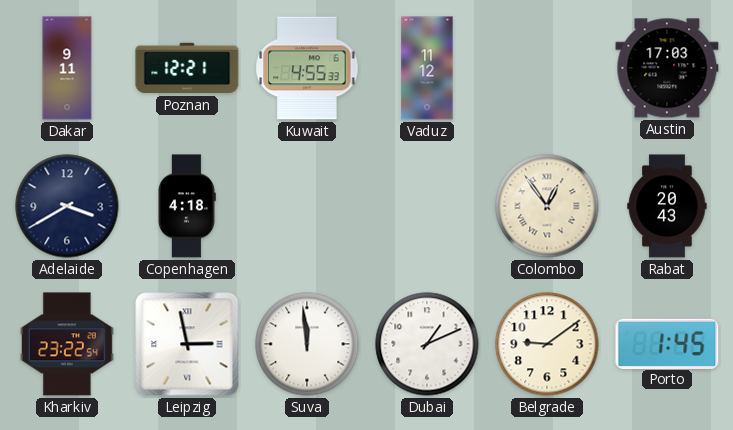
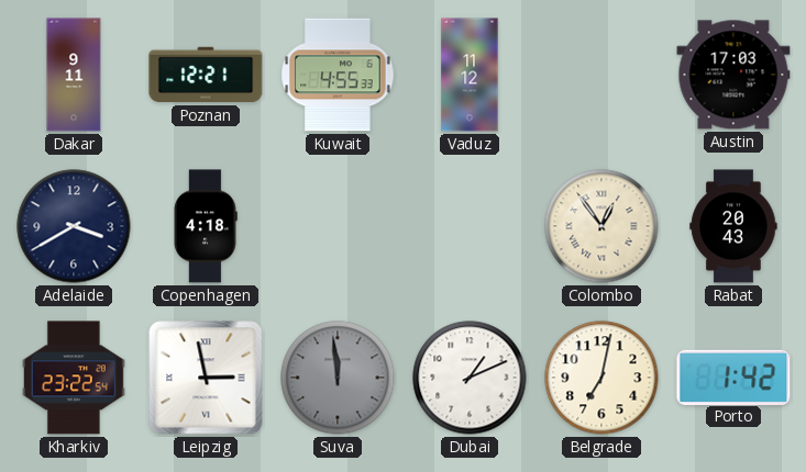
Suva dial: white -> grey (338, 378)
Belgrade: 9:09 -> 7:02 (601, 378)
Porto: 1:45 -> 1:42 (733, 377)
